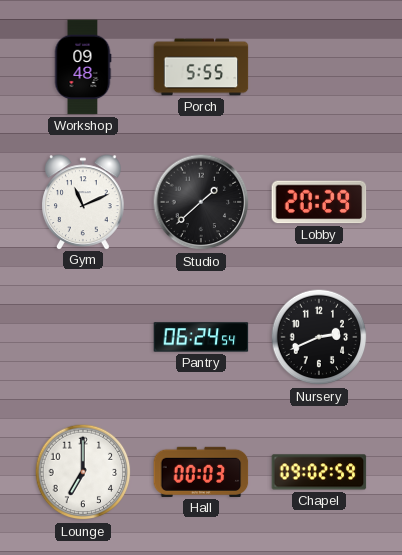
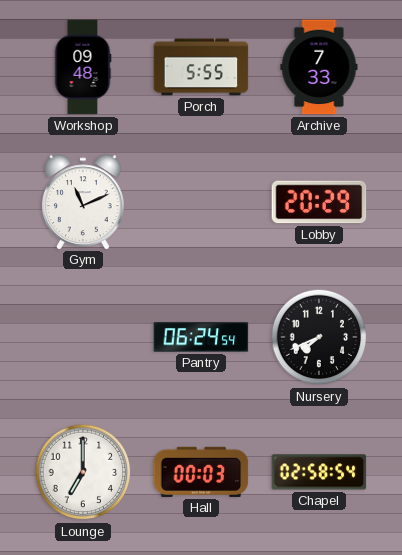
Archive: none -> 7:33 (319, 67)
Studio: 1:38 -> none (201, 202)
Nursery: 2:41 -> 7:41 (319, 337)
Chapel: 09:02 -> 02:58 (319, 472)
